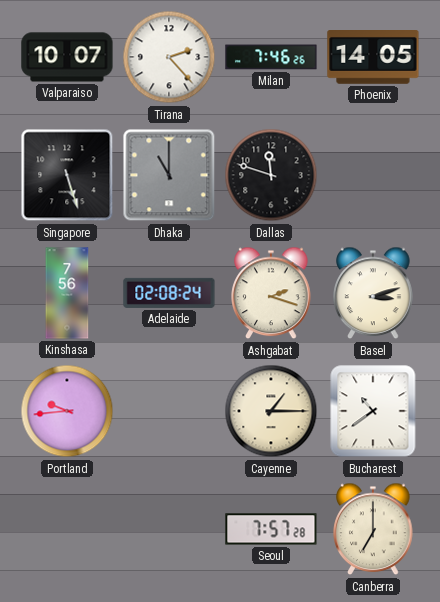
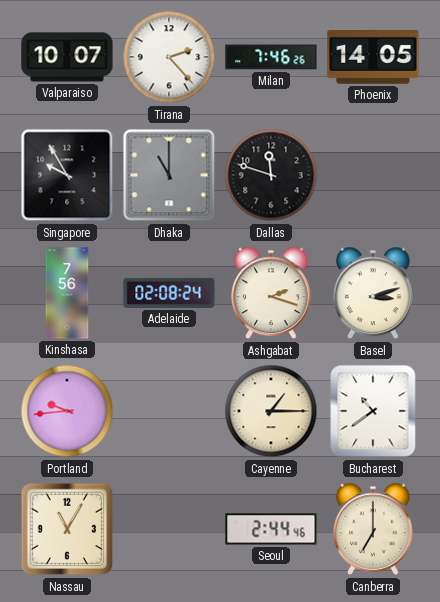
Singapore: 5:27 -> 9:55 (67, 175)
Nassau: none -> 11:05 (67, 529)
Seoul: 7:57 -> 2:44 (271, 529)
